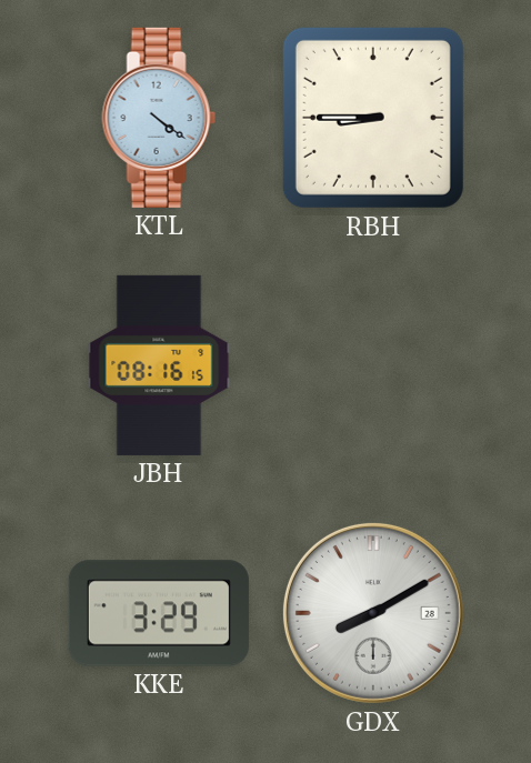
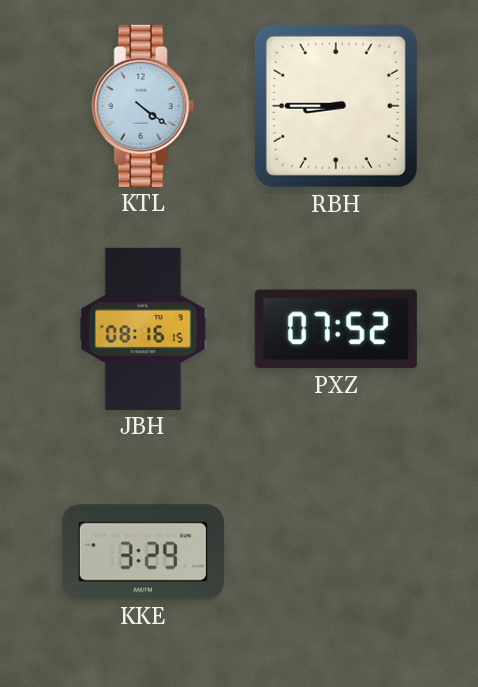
PXZ: none -> 07:52 (336, 329)
GDX: 8:10 -> none (373, 613)
